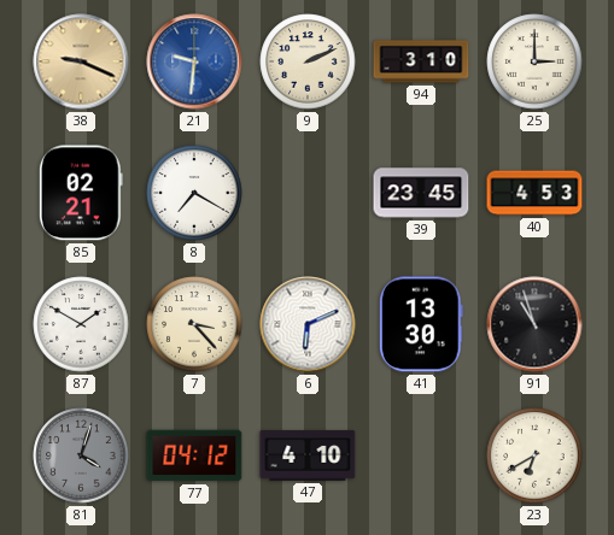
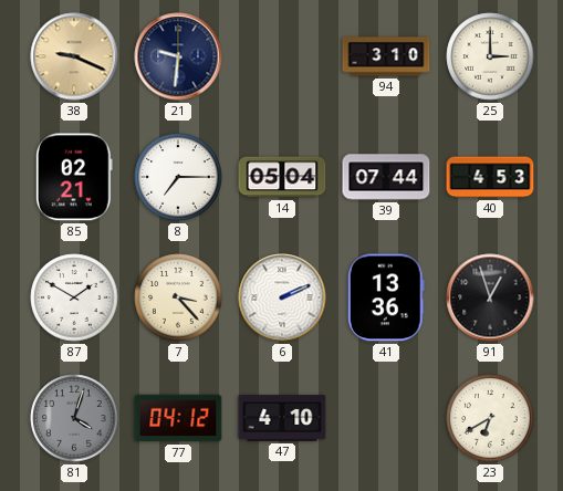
21 dial: blue -> navy (178, 56)
9: 2:11 -> none (308, 61)
8: 7:20 -> 7:15 (178, 177)
14: none -> 05:04 (282, 177)
39: 23:45 -> 07:44 (386, 177)
6: 6:11 -> 2:11 (282, 297)
41: 13:30 -> 13:36 (386, 297)
91: 10:57 -> 12:57 (490, 297)
